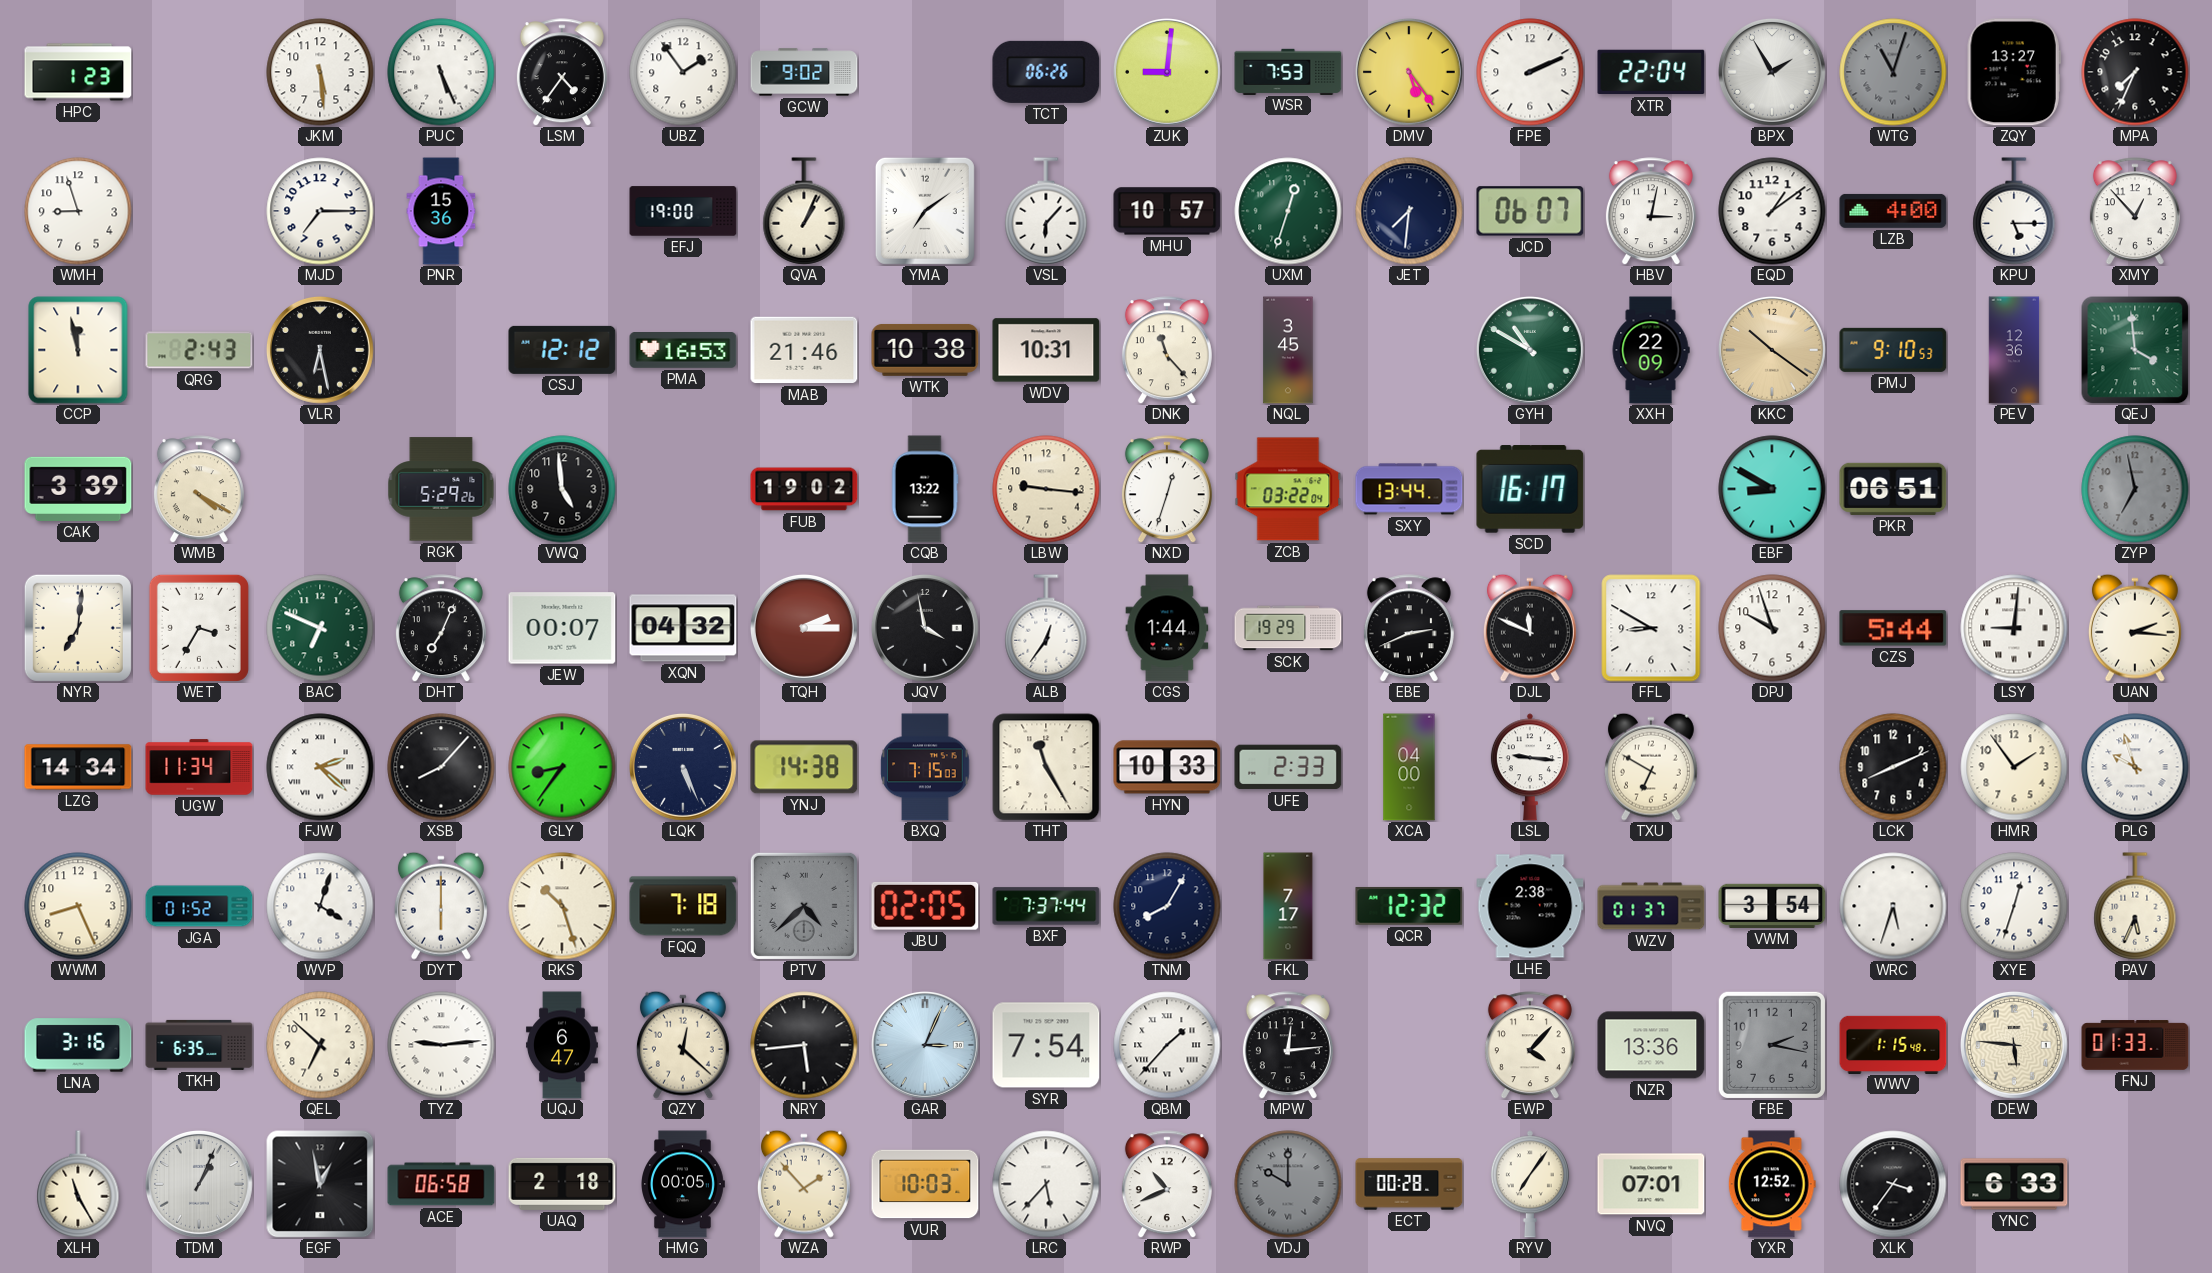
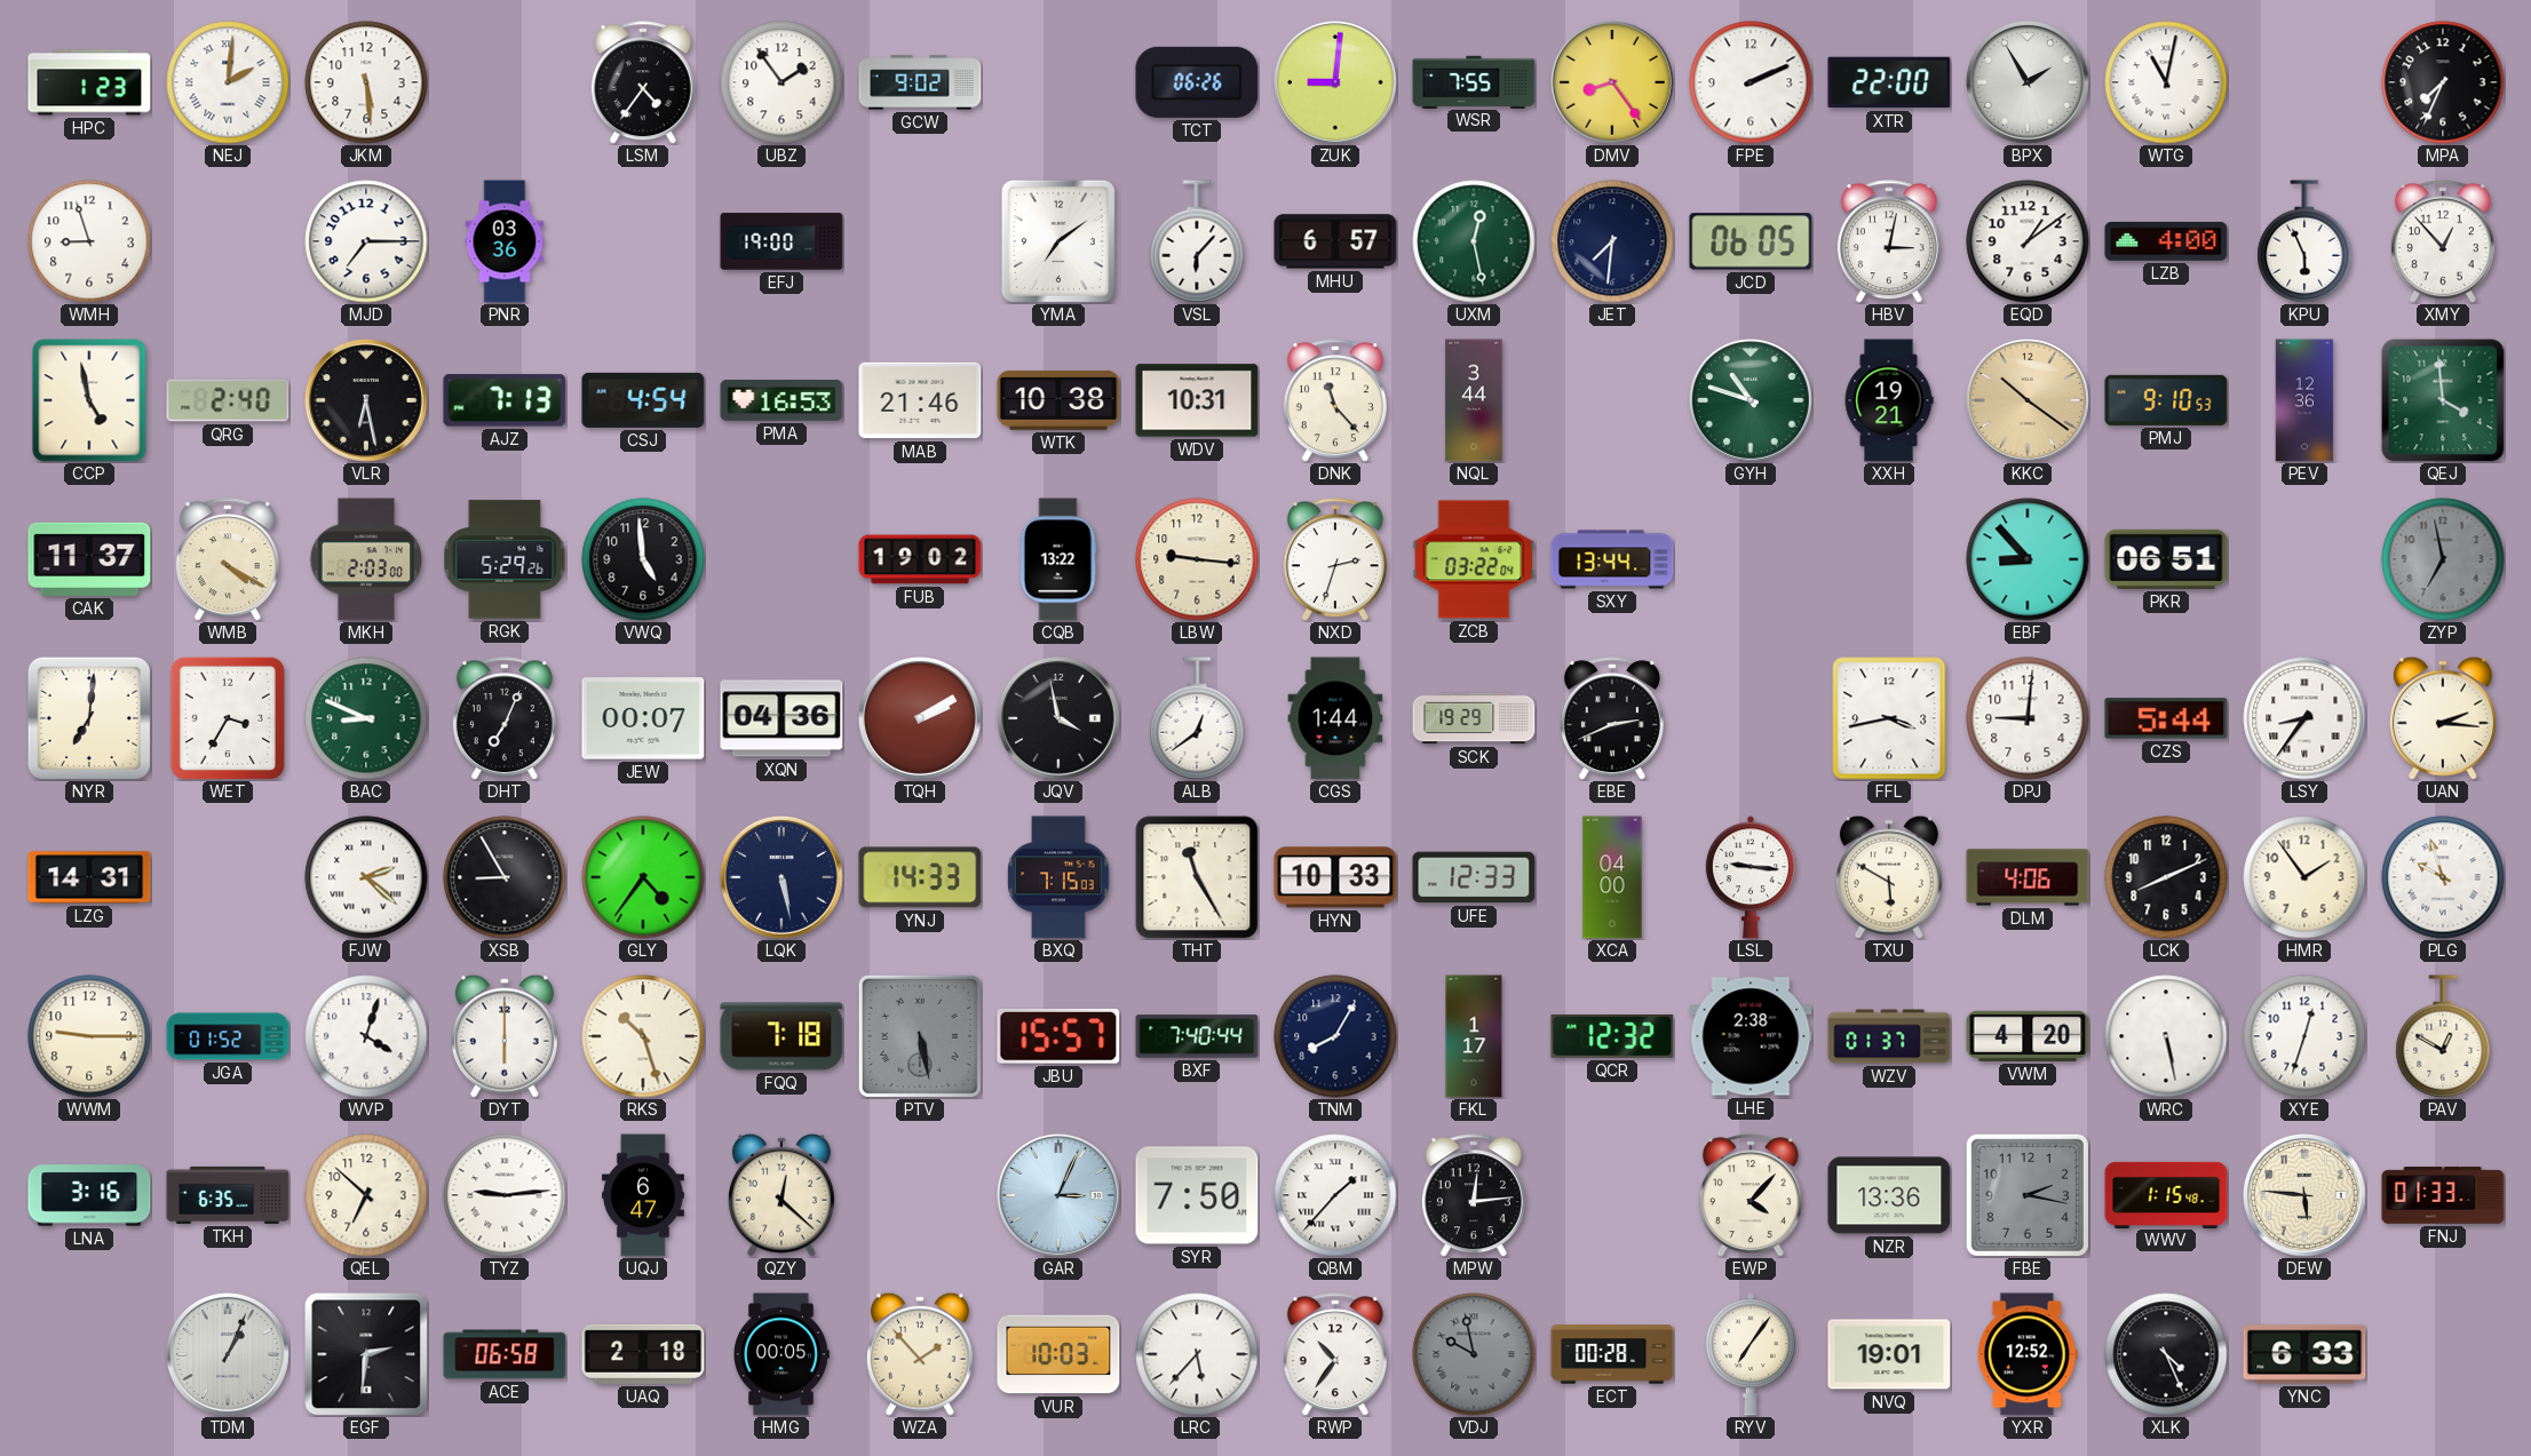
NEJ: none -> 2:01 (228, 82)
PUC: 5:26 -> none (441, 72)
WSR: 7:53 -> 7:55 (1474, 81)
DMV: 5:24 -> 8:24 (1612, 82)
XTR: 22:04 -> 22:00 (1889, 82)
WTG: 11:03 -> 11:02 (2166, 82)
WTG dial: grey -> white (2166, 82)
ZQY: 13:27 -> none (2014, 72)
PNR: 15:36 -> 03:36 (505, 241)
QVA: 1:04 -> none (804, 211)
MHU: 10:57 -> 6:57 (1335, 241)
UXM: 12:33 -> 12:28 (1474, 241)
JCD: 06:07 -> 06:05 (1751, 241)
KPU: 5:15 -> 5:56 (2304, 241)
CCP: 11:58 -> 4:58 (89, 400)
QRG: 2:43 -> 2:40 (228, 400)
AJZ: none -> 7:13 (505, 400)
CSJ: 12:12 -> 4:54 (643, 400)
NQL: 3:45 -> 3:44 (1474, 400)
GYH: 10:50 -> 10:48 (1751, 400)
XXH: 22:09 -> 19:21 (1889, 400)
CAK: 3:39 -> 11:37 (89, 559)
MKH: none -> 2:03 (366, 559)
NXD: 12:33 -> 2:33 (1335, 559)
SCD: 16:17 -> none (1530, 489)
EBF: 8:50 -> 8:53 (2028, 559)
BAC: 6:49 -> 8:49 (366, 718)
XQN: 04:32 -> 04:36 (781, 718)
TQH: 2:15 -> 2:10 (920, 718)
ALB: 12:36 -> 12:39 (1197, 718)
DJL: 11:49 -> none (1530, 628)
FFL: 8:50 -> 3:43 (1889, 718)
DPJ: 9:57 -> 9:01 (2028, 718)
LSY: 9:01 -> 8:36 (2304, 718)
LZG: 14:34 -> 14:31 (89, 877)
UGW: 11:34 -> none (199, 767)
XSB: 8:07 -> 8:55 (505, 877)
GLY: 8:36 -> 4:36 (643, 877)
LQK: 5:26 -> 5:28 (781, 877)
YNJ: 14:38 -> 14:33 (920, 877)
UFE: 2:33 -> 12:33 (1474, 877)
TXU: 6:50 -> 5:50 (1889, 877)
DLM: none -> 4:06 (2028, 877)
WWM: 8:26 -> 9:15 (89, 1036)
PTV: 4:38 -> 5:28 (920, 1036)
JBU: 02:05 -> 15:57 (1058, 1036)
BXF: 7:37 -> 7:40 (1197, 1036)
FKL: 7:17 -> 1:17 (1474, 1036)
VWM: 3:54 -> 4:20 (2028, 1036)
WRC: 5:33 -> 5:28 (2166, 1036)
PAV: 5:34 -> 12:50 (2443, 1036)
NRY: 5:44 -> none (804, 1045)
SYR: 7:54 -> 7:50 (1197, 1195)
XLH: 11:25 -> none (78, 1184)
EGF: 12:58 -> 2:31 (366, 1354)
RWP: 10:41 -> 10:36 (1335, 1354)
VDJ: 10:00 -> 9:58 (1474, 1354)
NVQ: 07:01 -> 19:01 (1889, 1354)
XLK: 3:36 -> 4:26 (2166, 1354)
